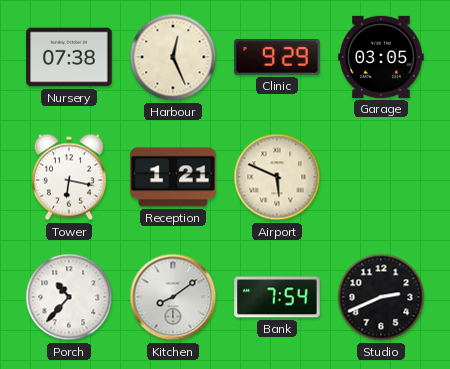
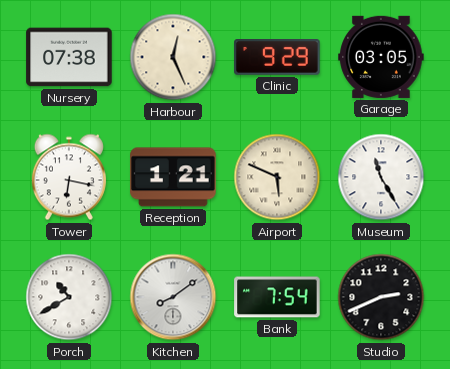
Museum: none -> 11:25 (381, 177)
Porch: 10:37 -> 10:40 (69, 297)
